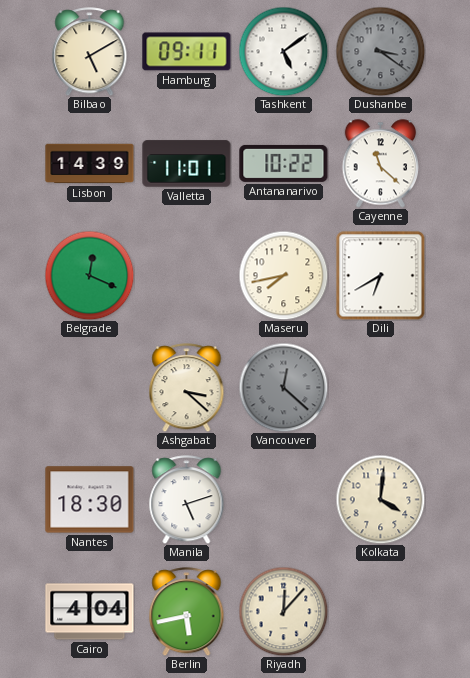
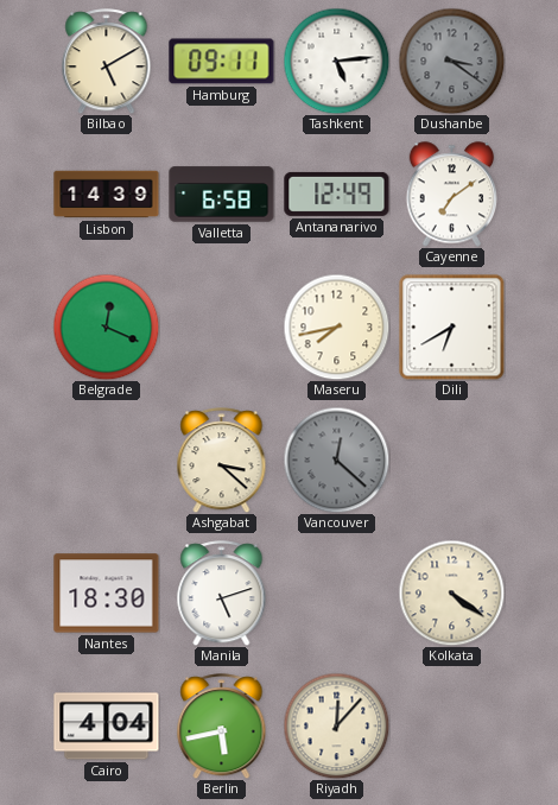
Tashkent: 5:09 -> 5:14 (336, 61)
Valletta: 11:01 -> 6:58 (222, 195)
Antananarivo: 10:22 -> 12:49 (337, 194)
Cayenne: 11:22 -> 7:09 (452, 195)
Kolkata: 4:01 -> 4:21 (451, 592)
